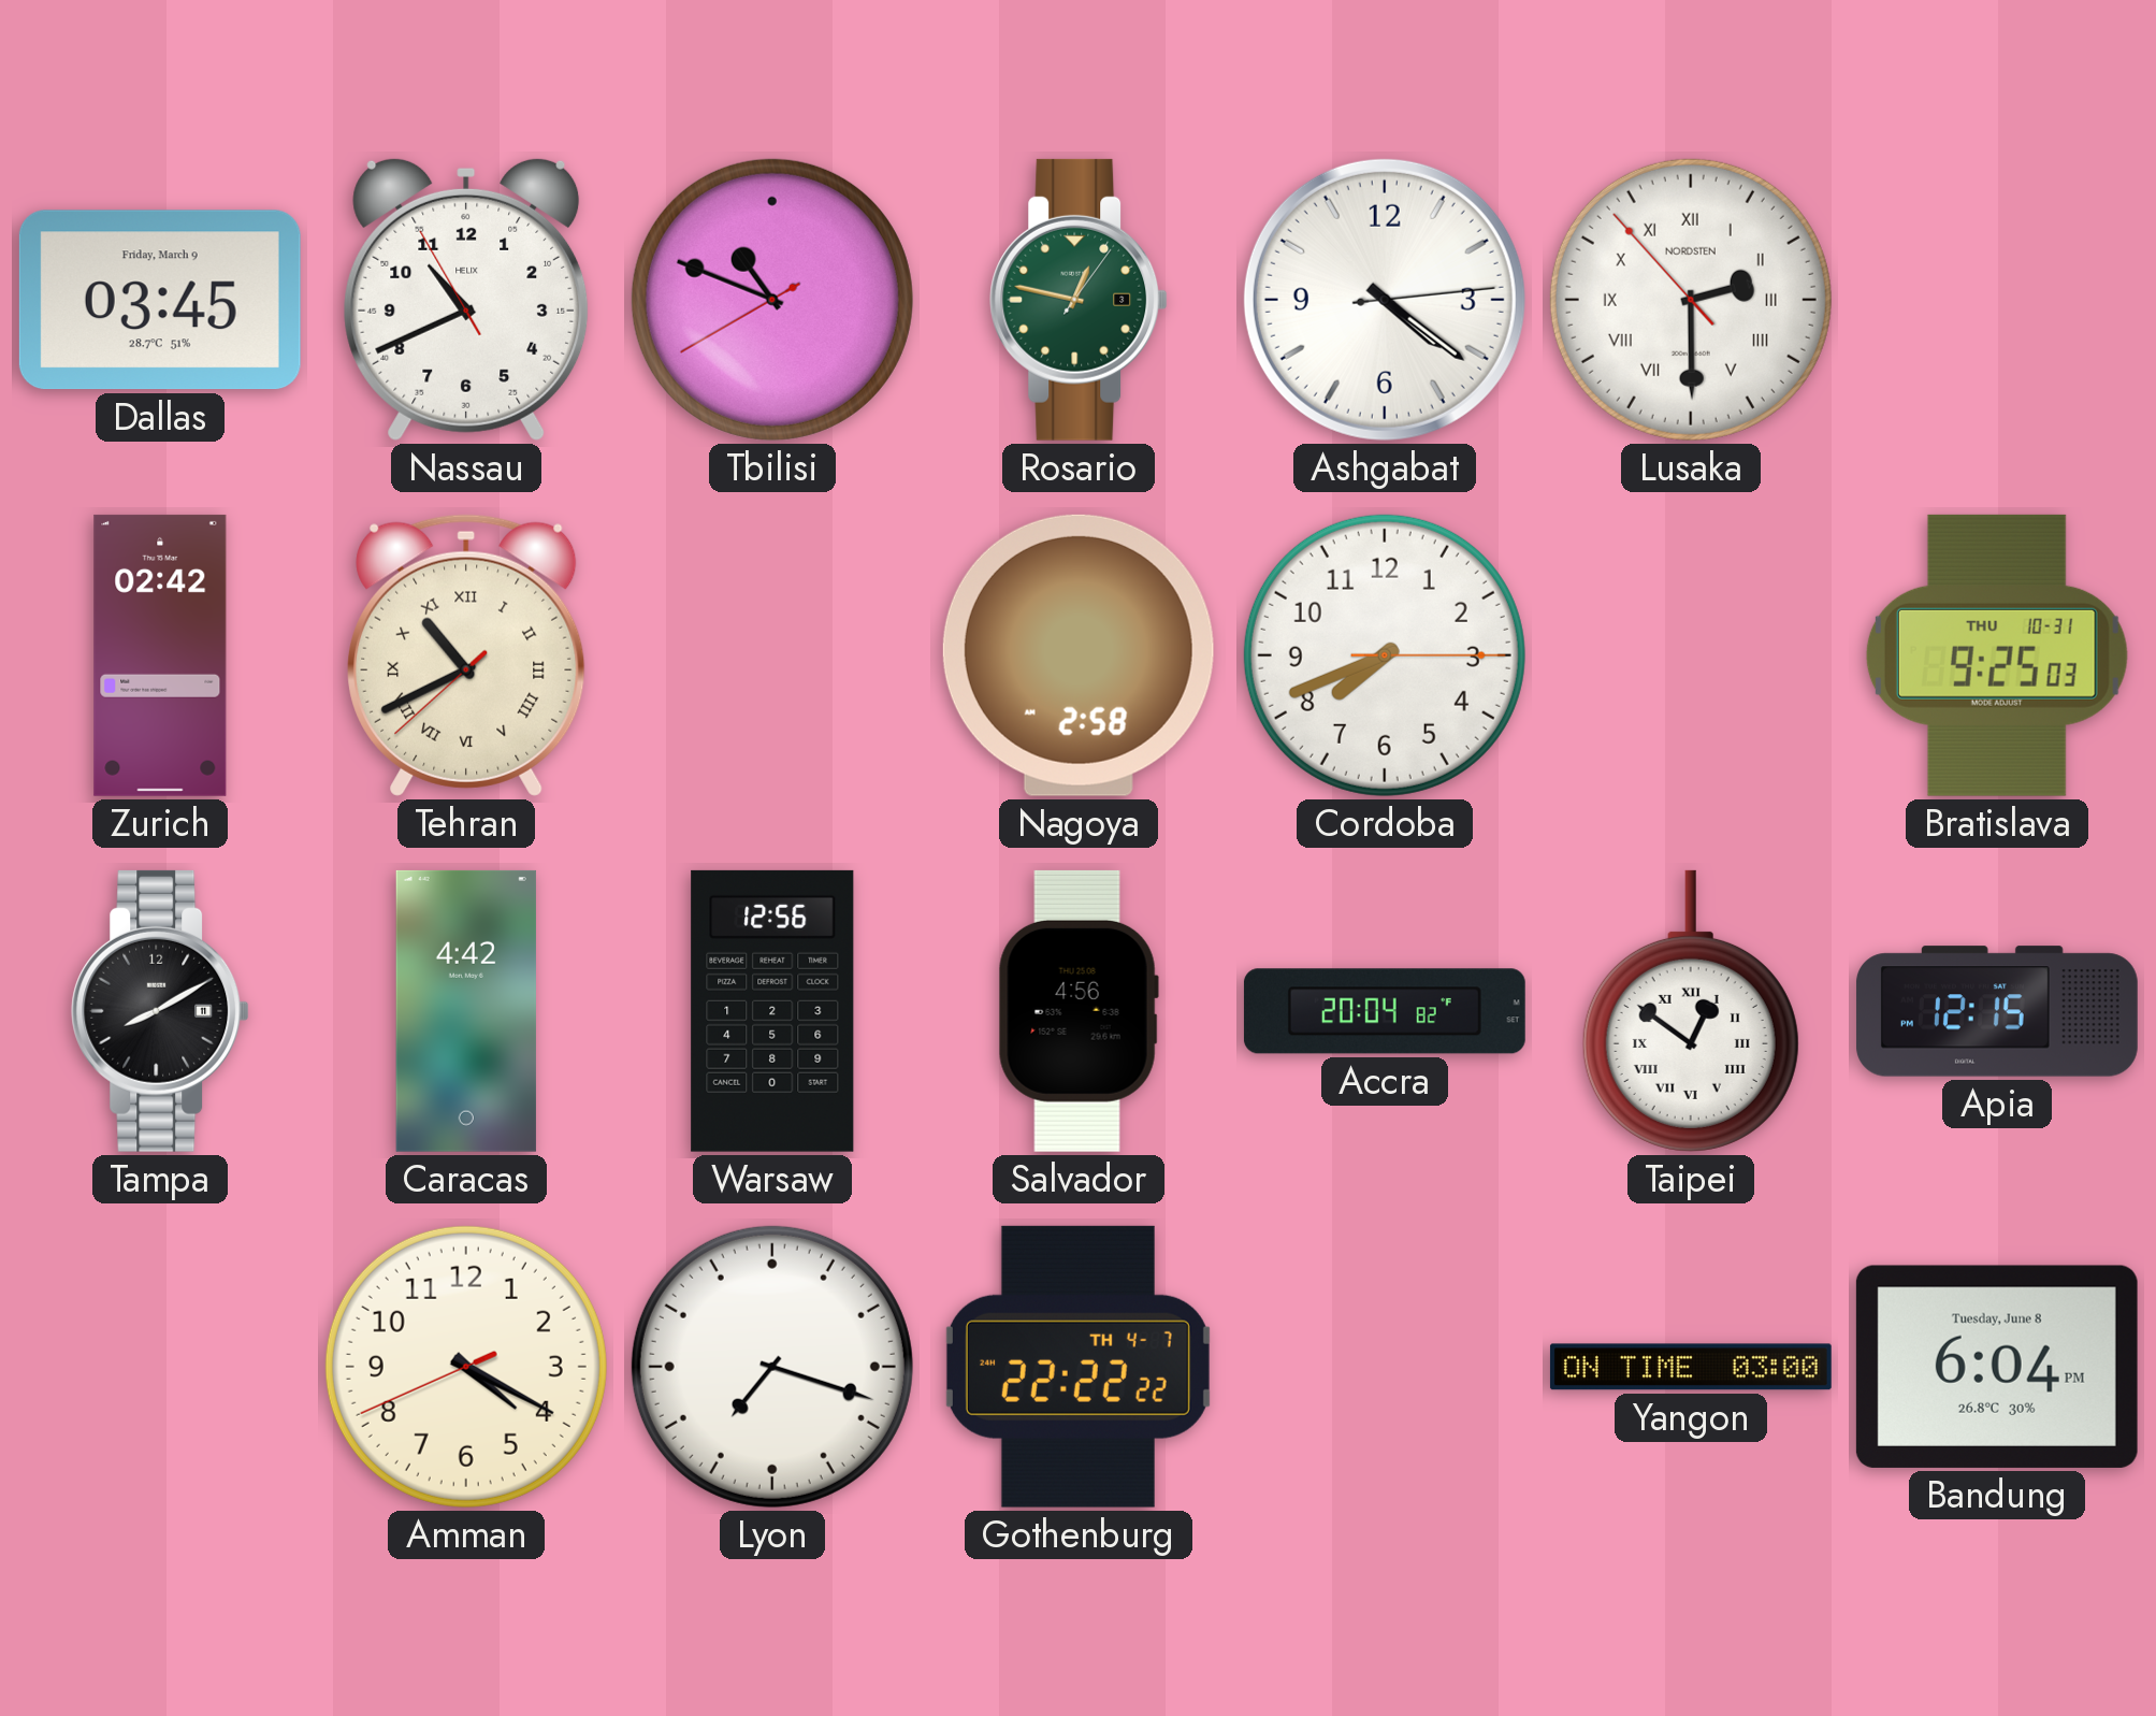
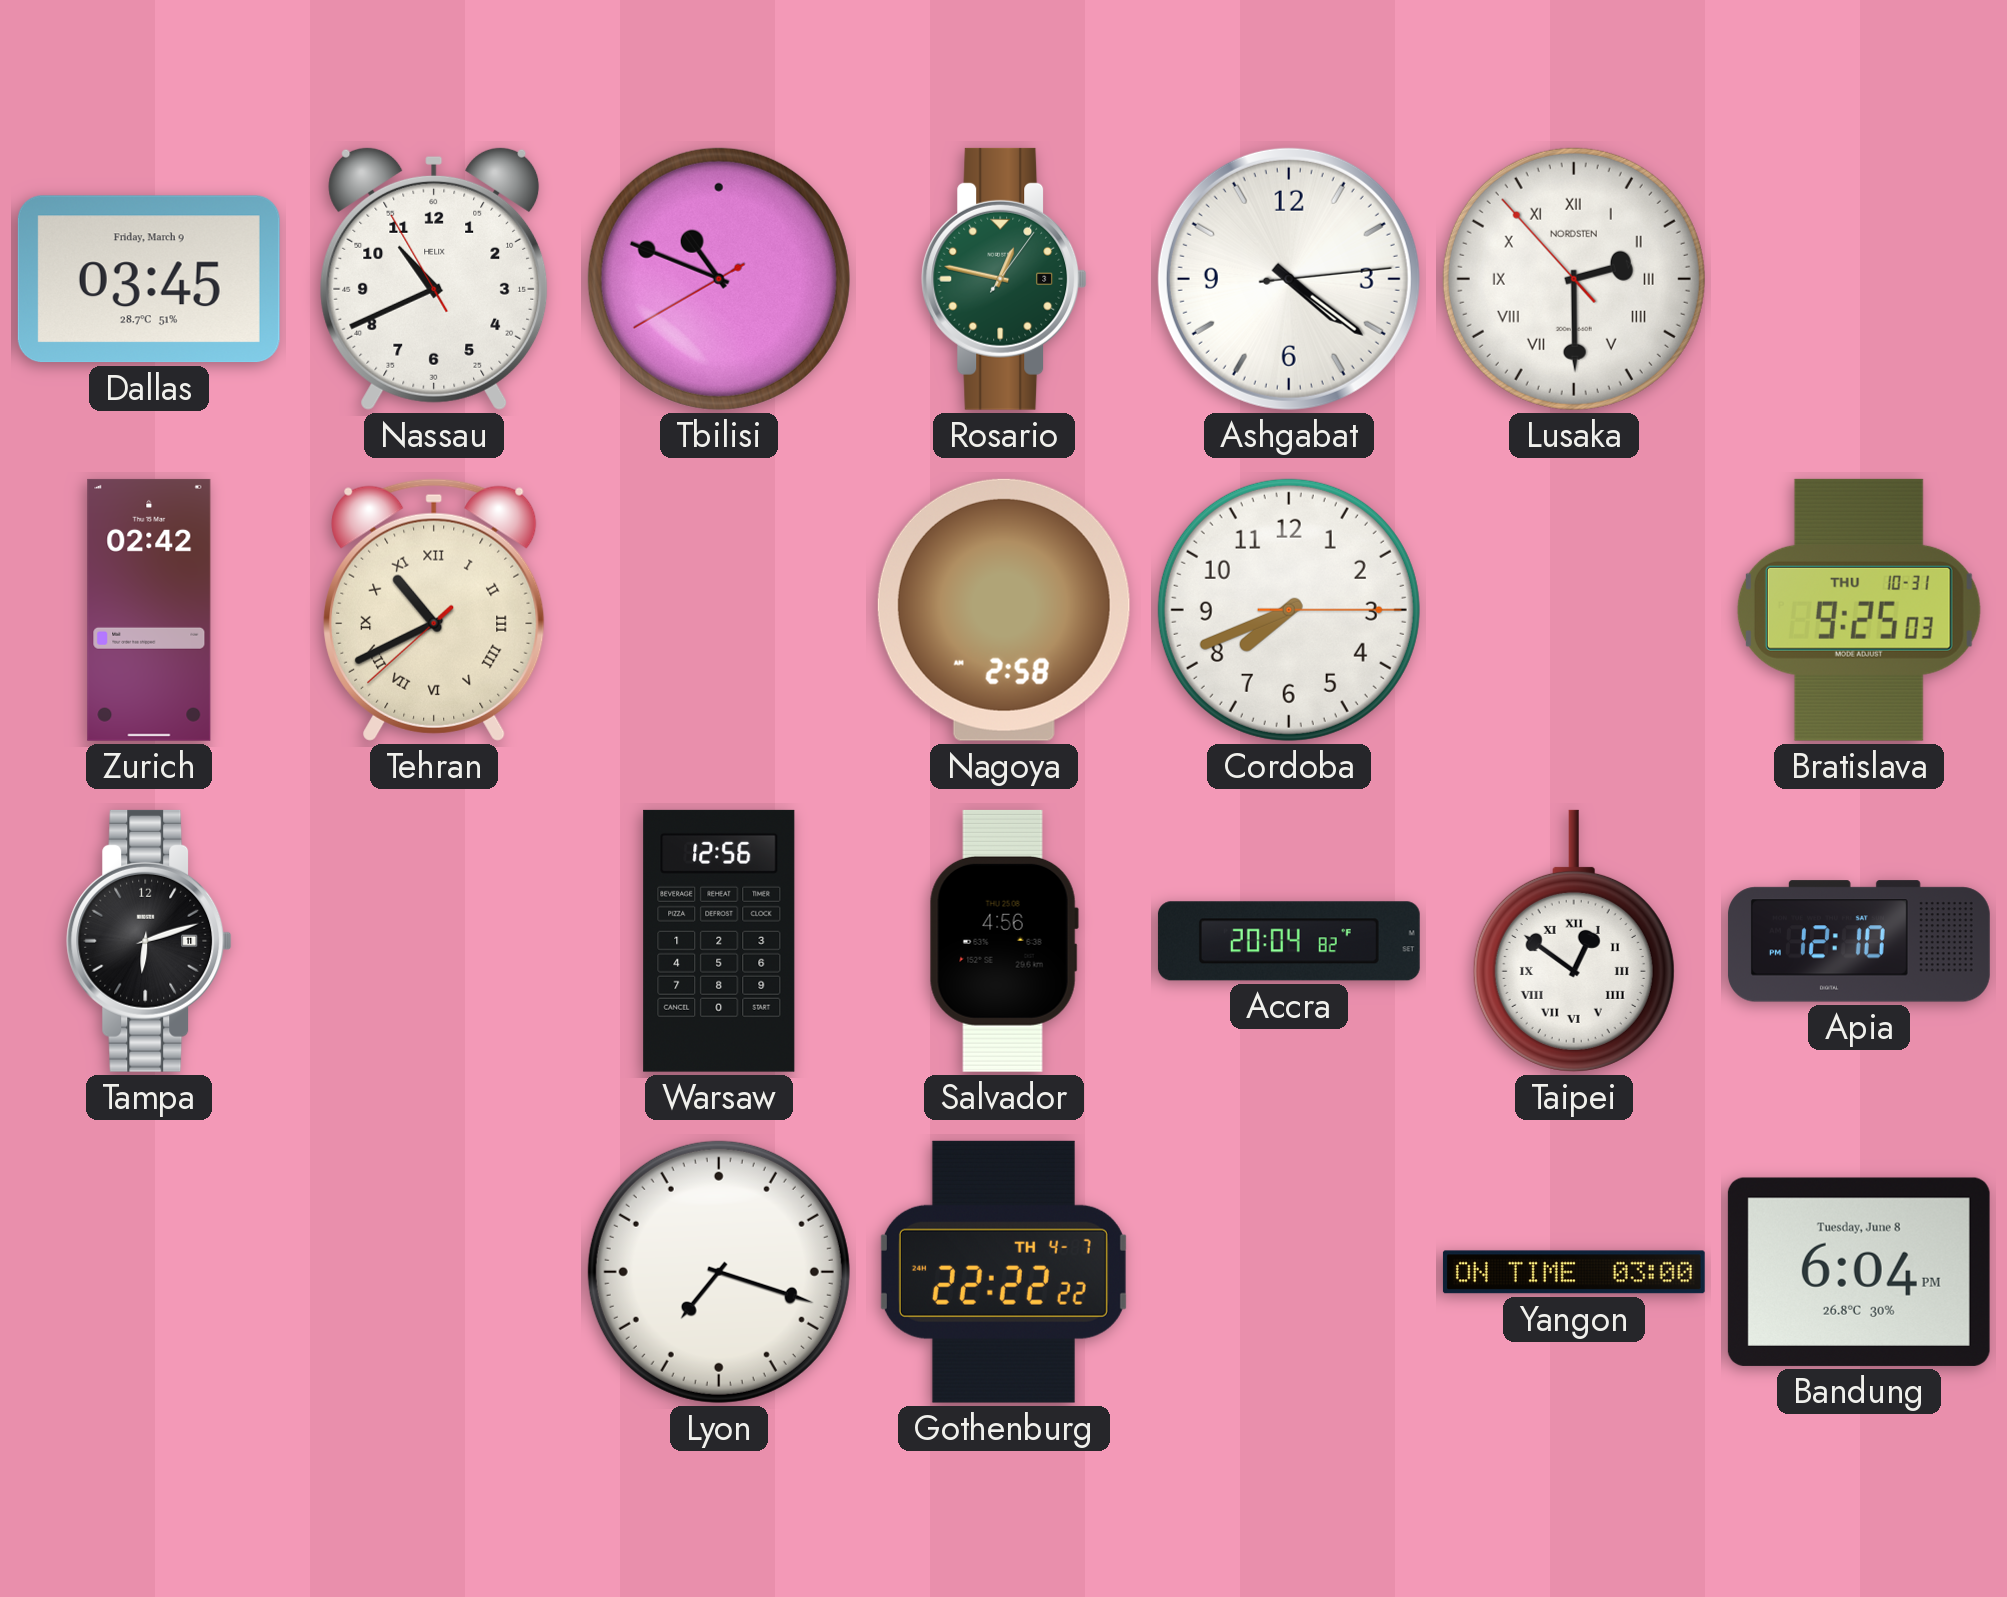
Tampa: 8:10 -> 6:12 (149, 941)
Caracas: 4:42 -> none (466, 1011)
Apia: 12:15 -> 12:10 (1859, 941)
Amman: 4:19 -> none (466, 1367)
